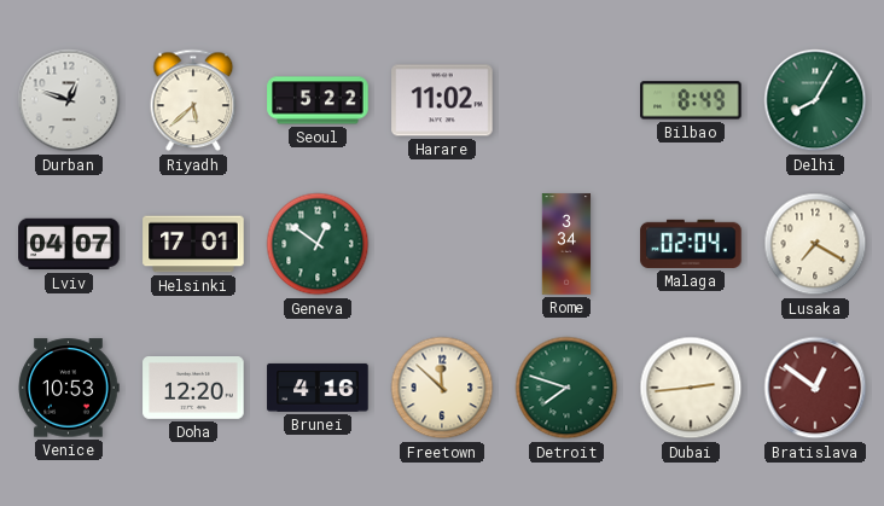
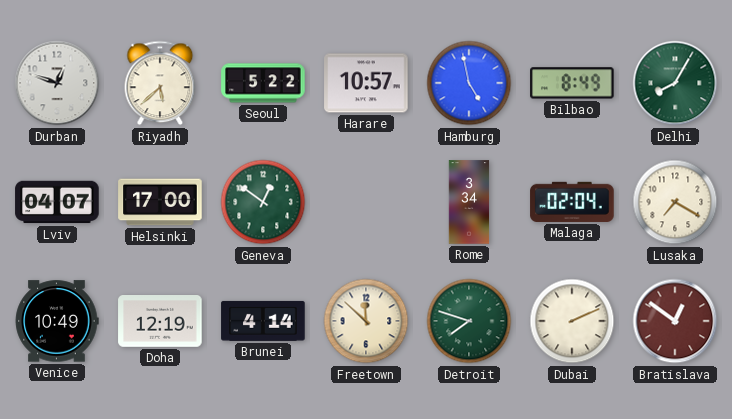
Harare: 11:02 -> 10:57 (366, 83)
Hamburg: none -> 4:58 (469, 83)
Helsinki: 17:01 -> 17:00 (160, 202)
Venice: 10:53 -> 10:49 (57, 321)
Doha: 12:20 -> 12:19 (160, 322)
Brunei: 4:16 -> 4:14 (263, 321)
Dubai: 2:44 -> 2:11 (572, 321)
